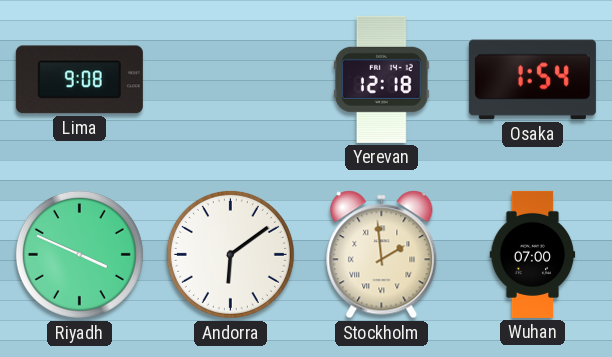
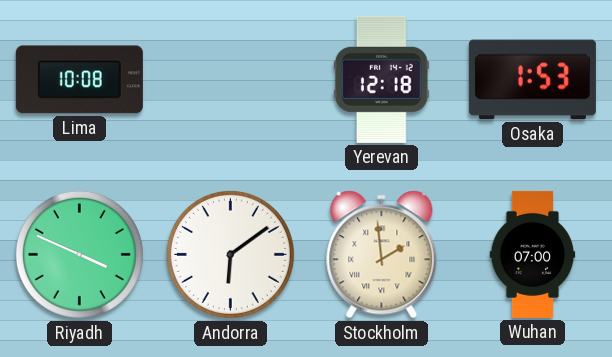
Lima: 9:08 -> 10:08 (79, 80)
Osaka: 1:54 -> 1:53 (532, 80)
